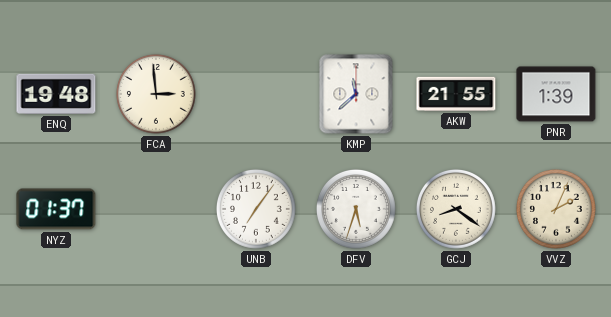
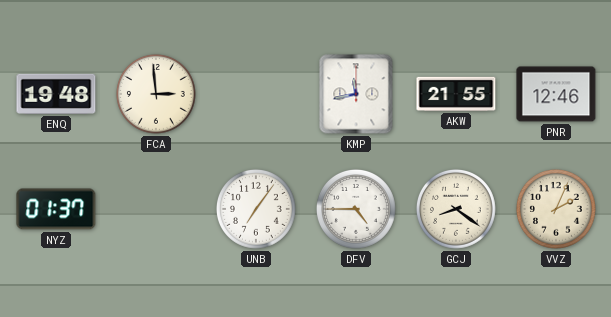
KMP: 11:38 -> 11:43 (356, 94)
PNR: 1:39 -> 12:46 (556, 94)
DFV: 5:33 -> 4:45 (356, 209)
